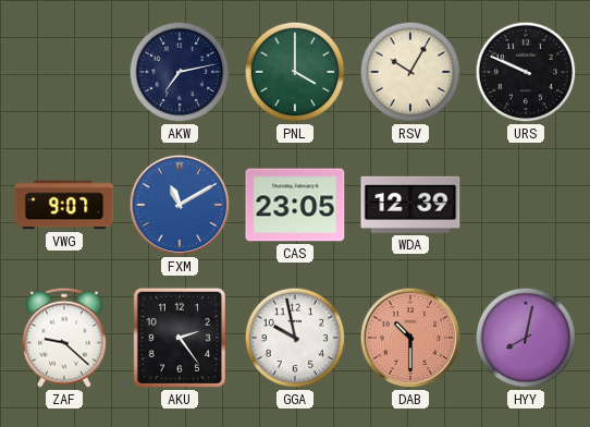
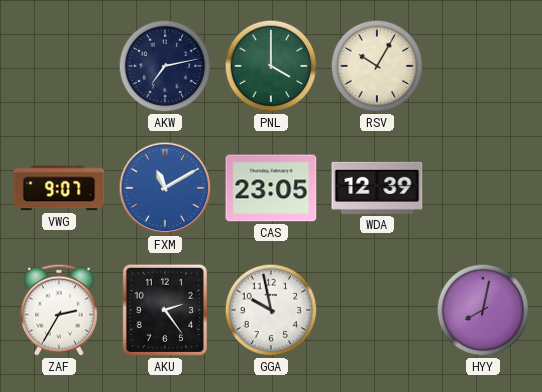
URS: 9:49 -> none (526, 72)
ZAF: 9:22 -> 2:35 (59, 310)
DAB: 10:30 -> none (410, 338)
